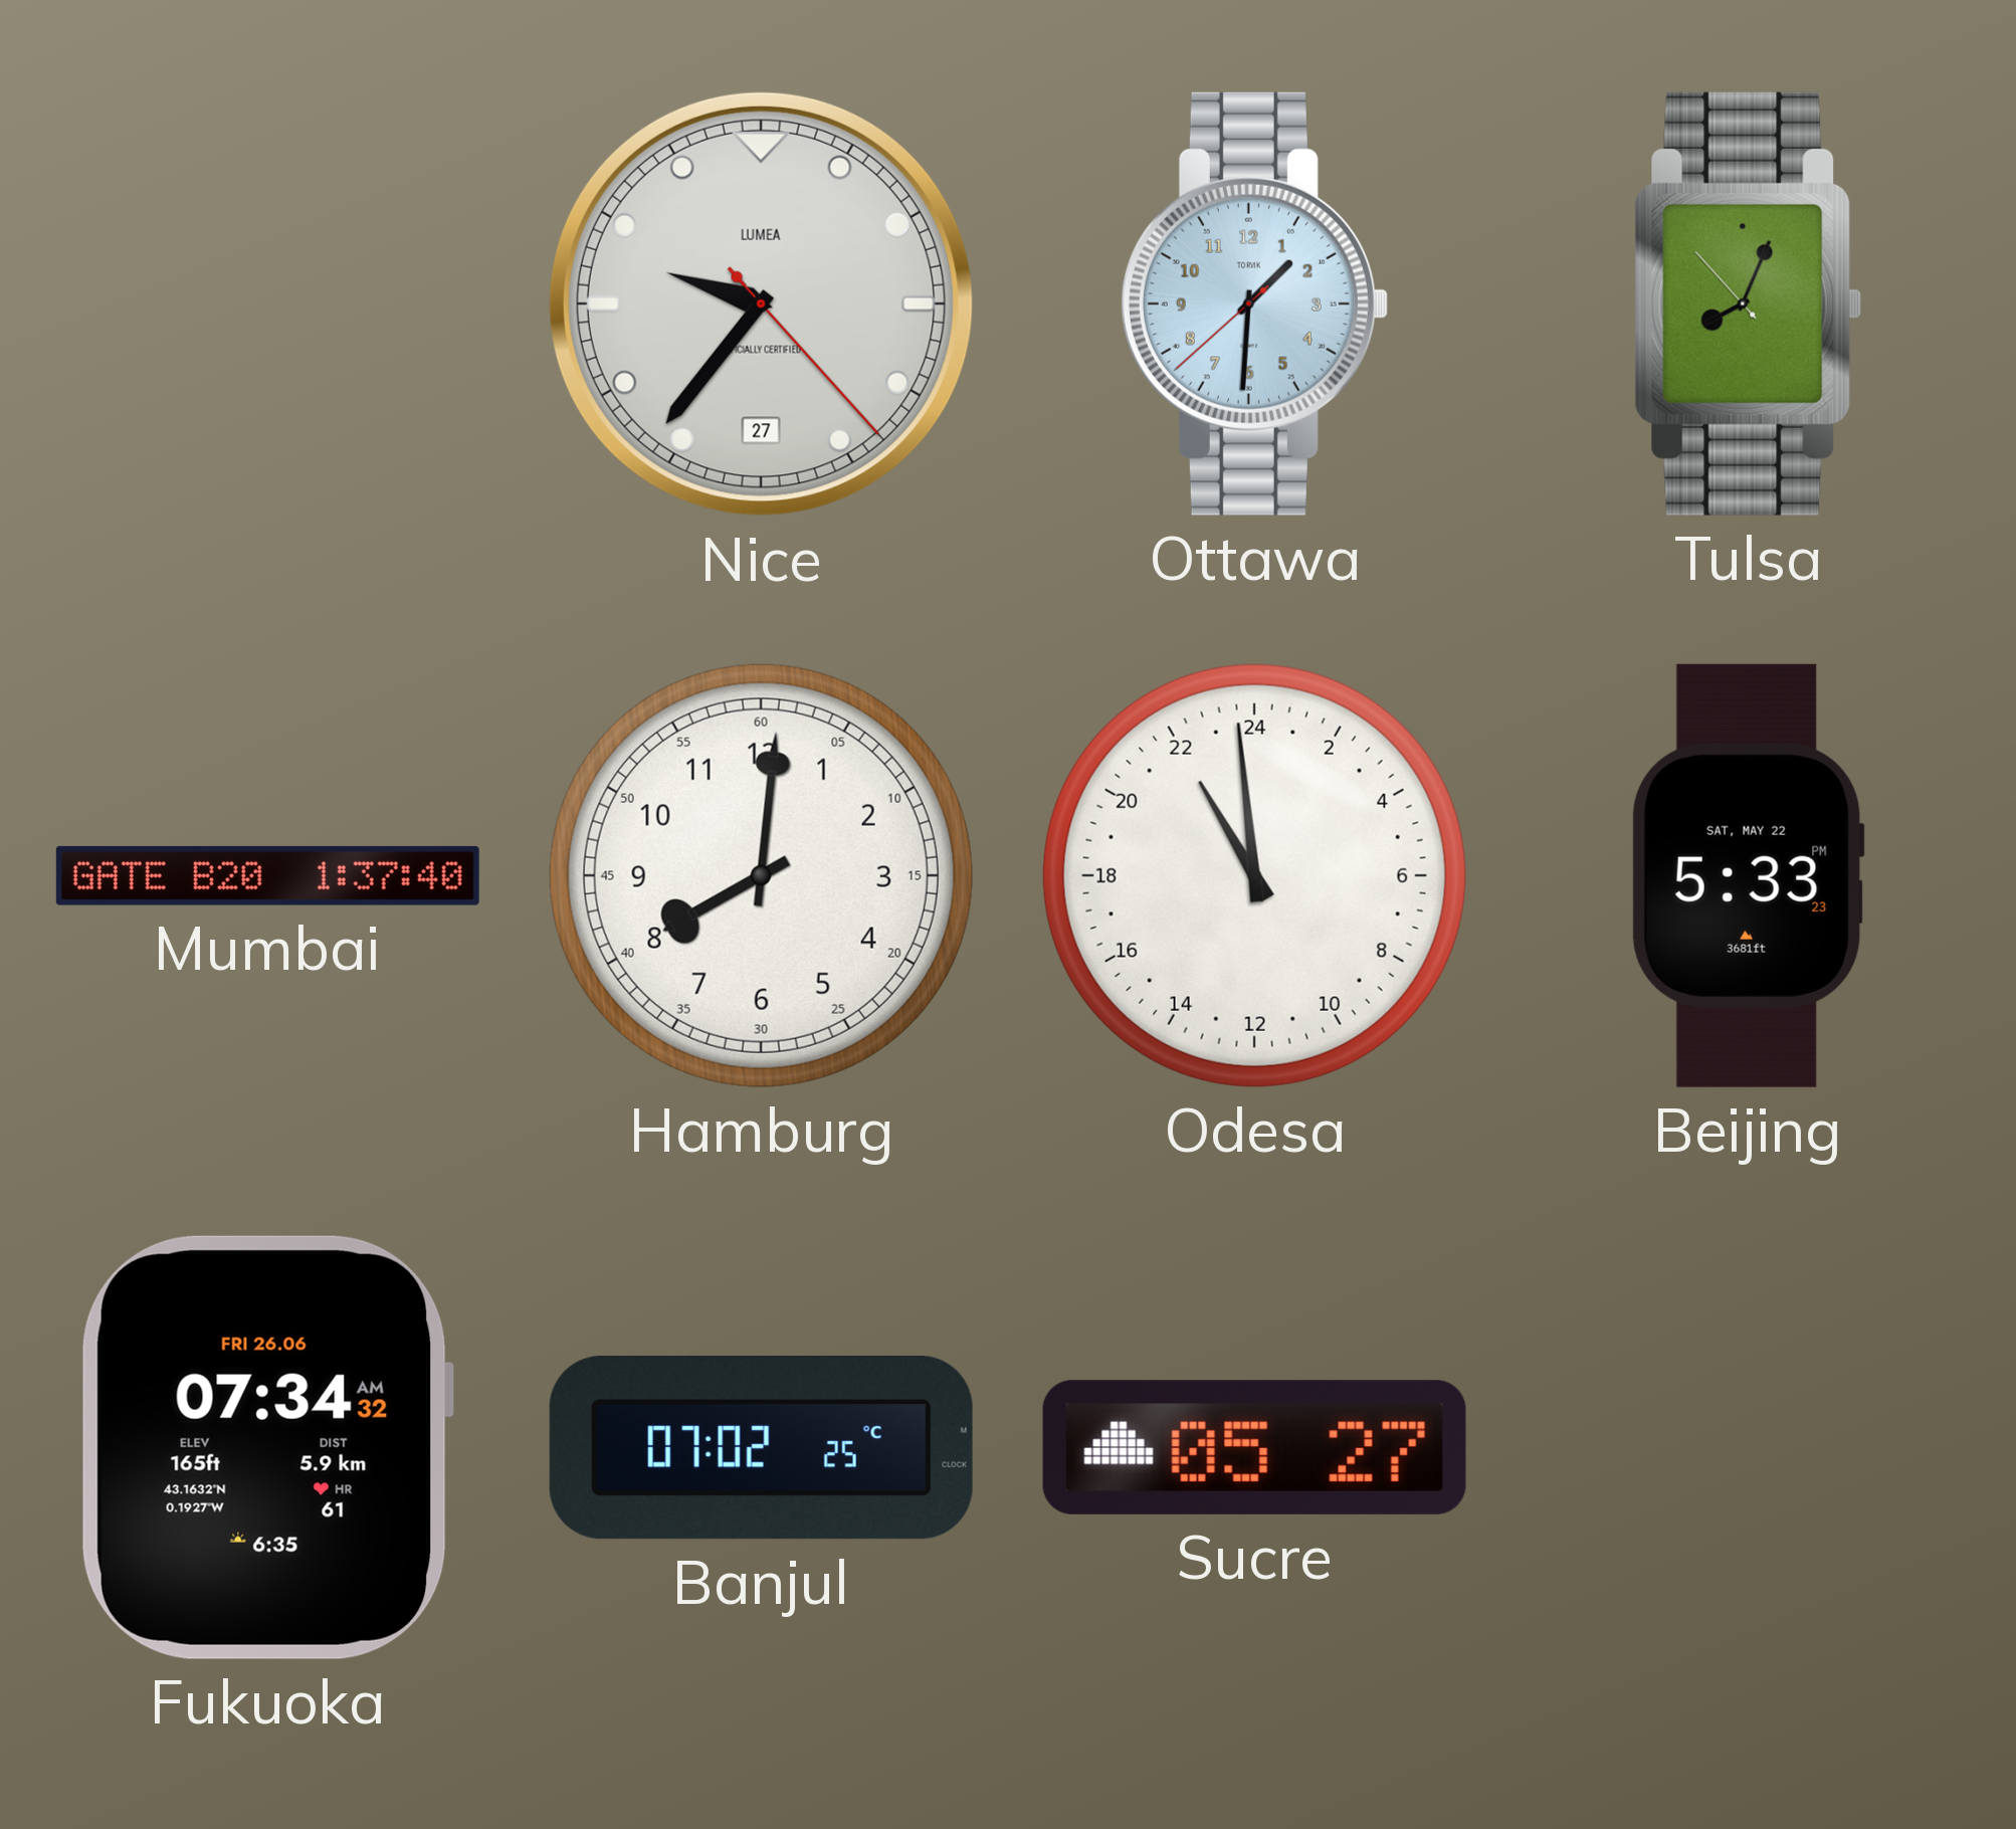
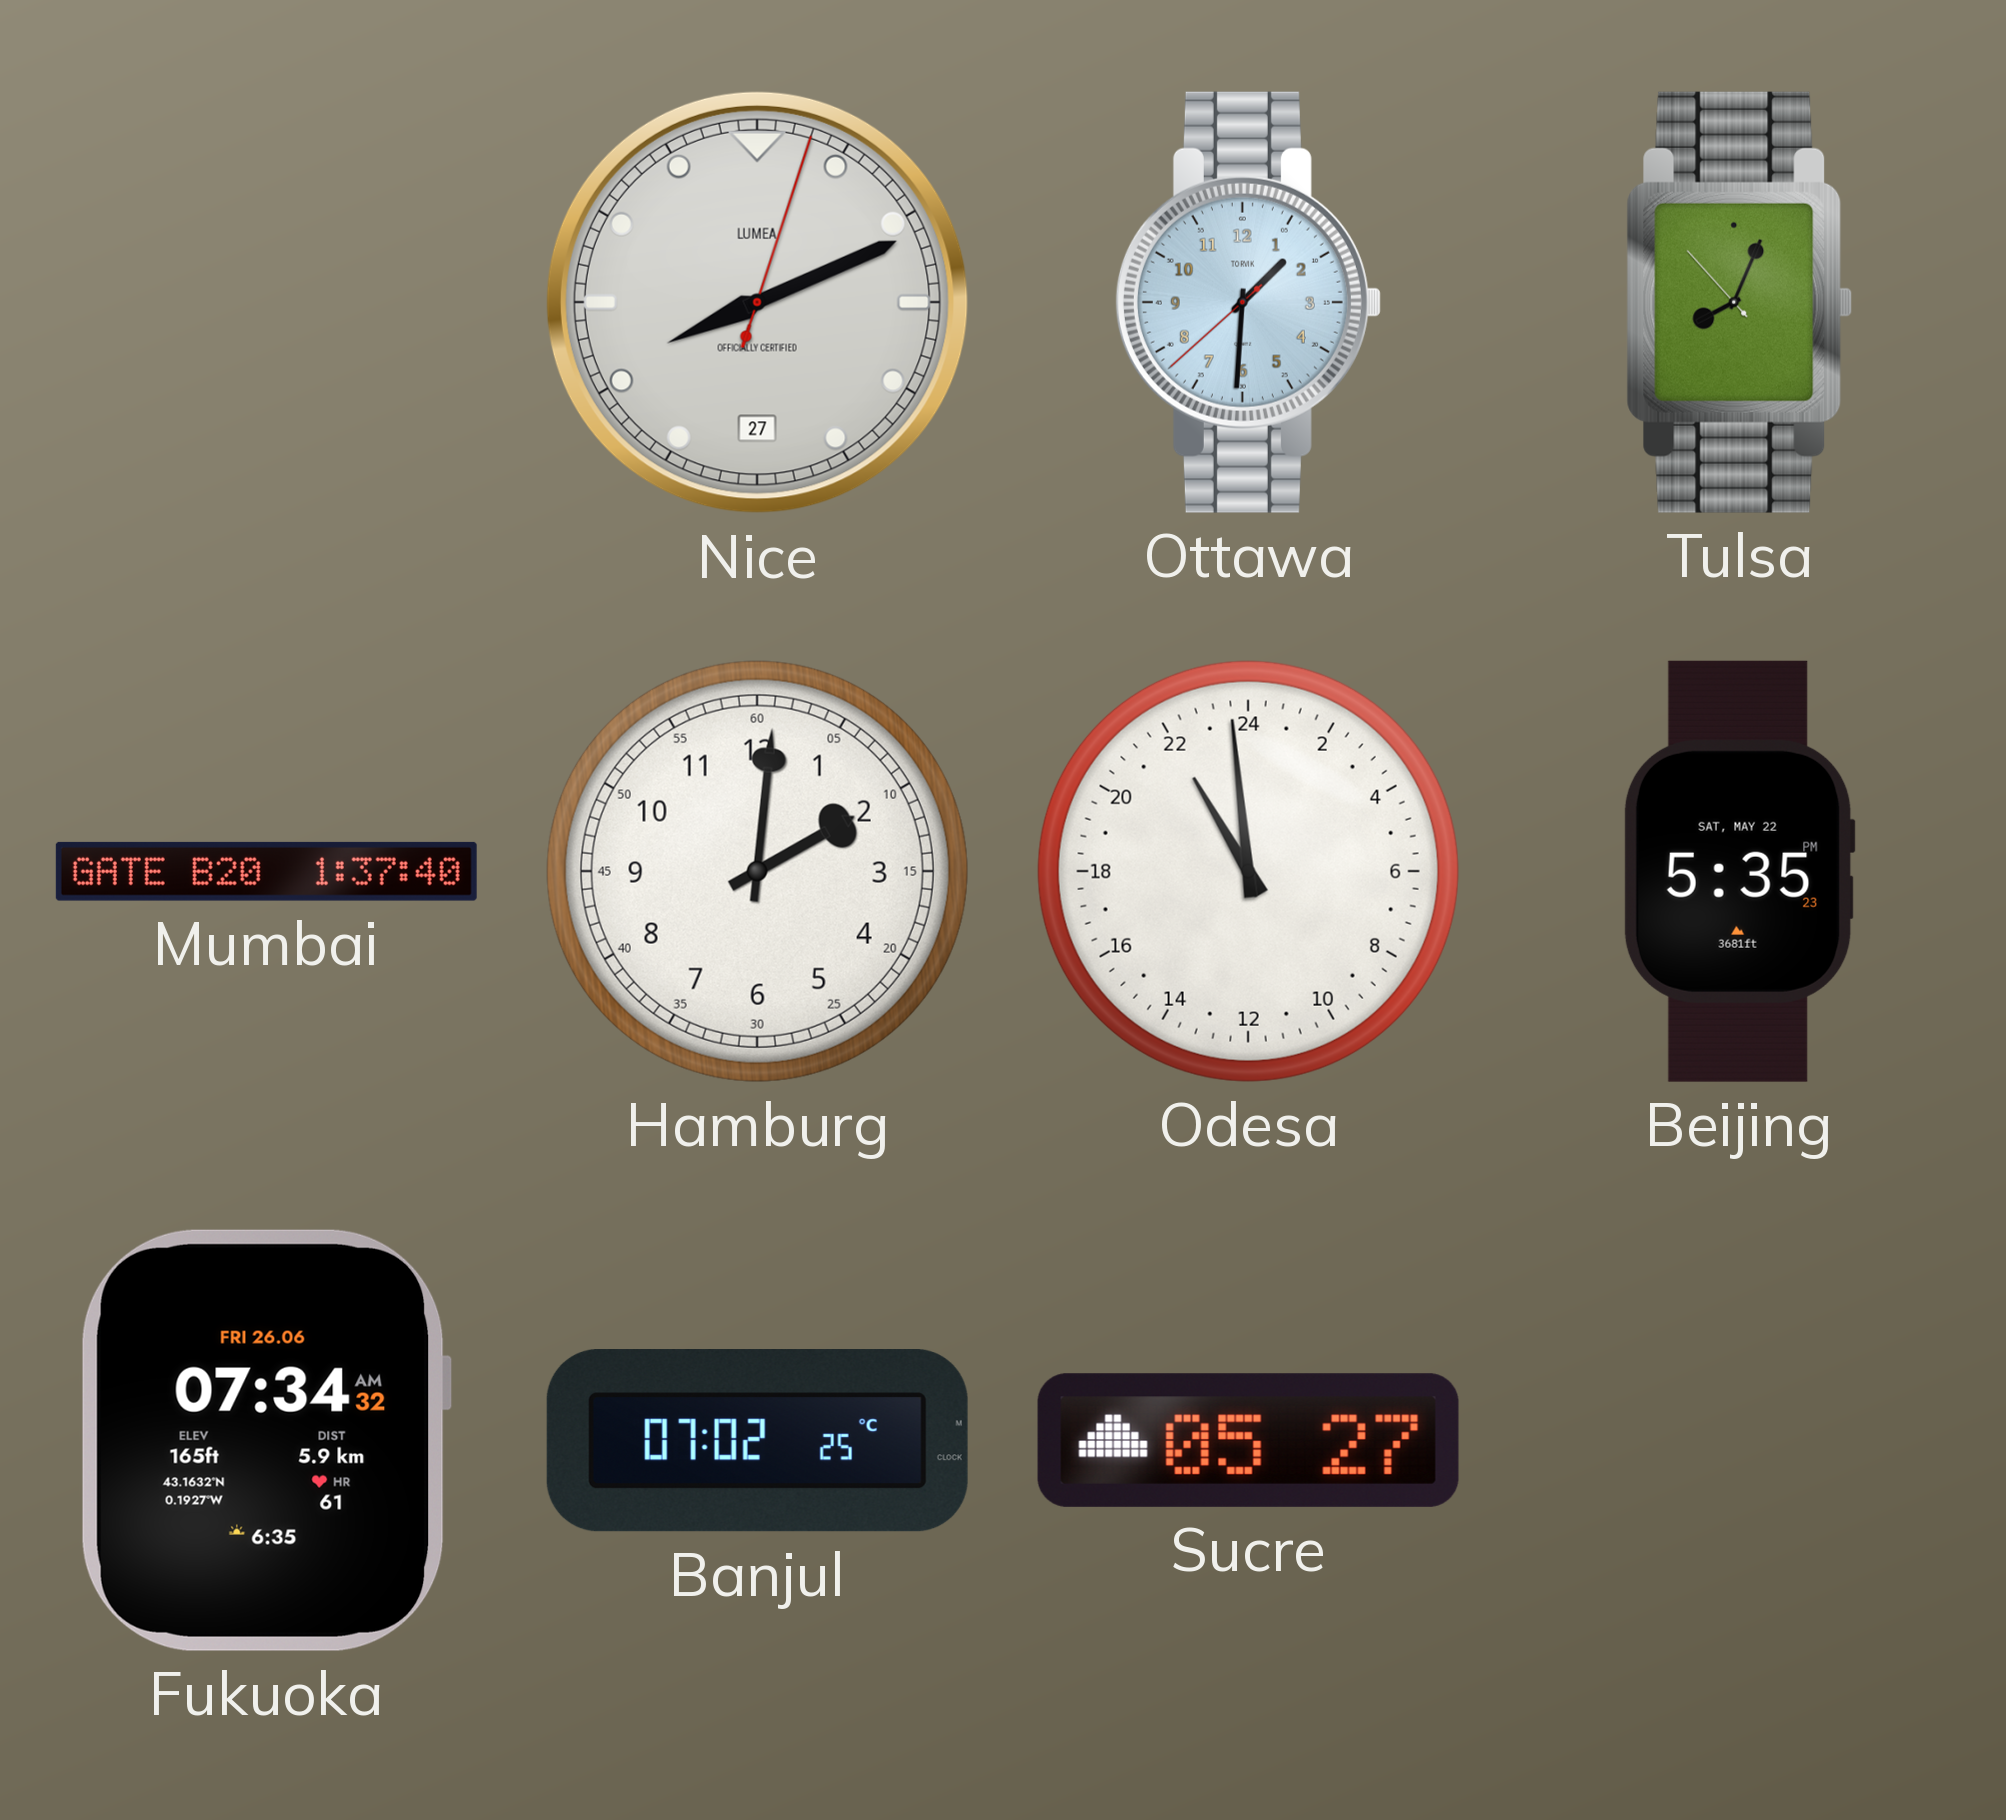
Nice: 9:36 -> 8:11 (757, 302)
Hamburg: 8:01 -> 2:01 (757, 871)
Beijing: 5:33 -> 5:35 (1739, 871)
